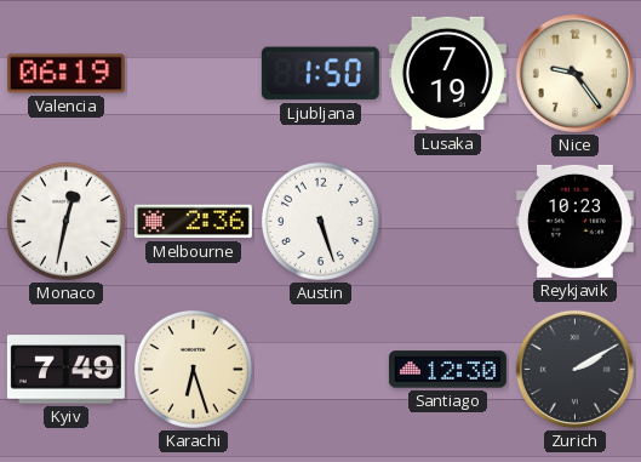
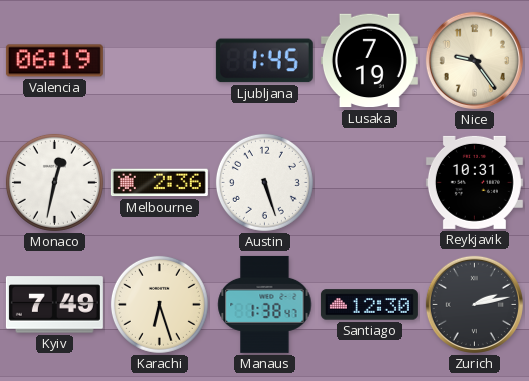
Ljubljana: 1:50 -> 1:45 (264, 61)
Reykjavik: 10:23 -> 10:31 (474, 182)
Manaus: none -> 1:38 (265, 304)
Zurich: 2:10 -> 2:13 (474, 304)
